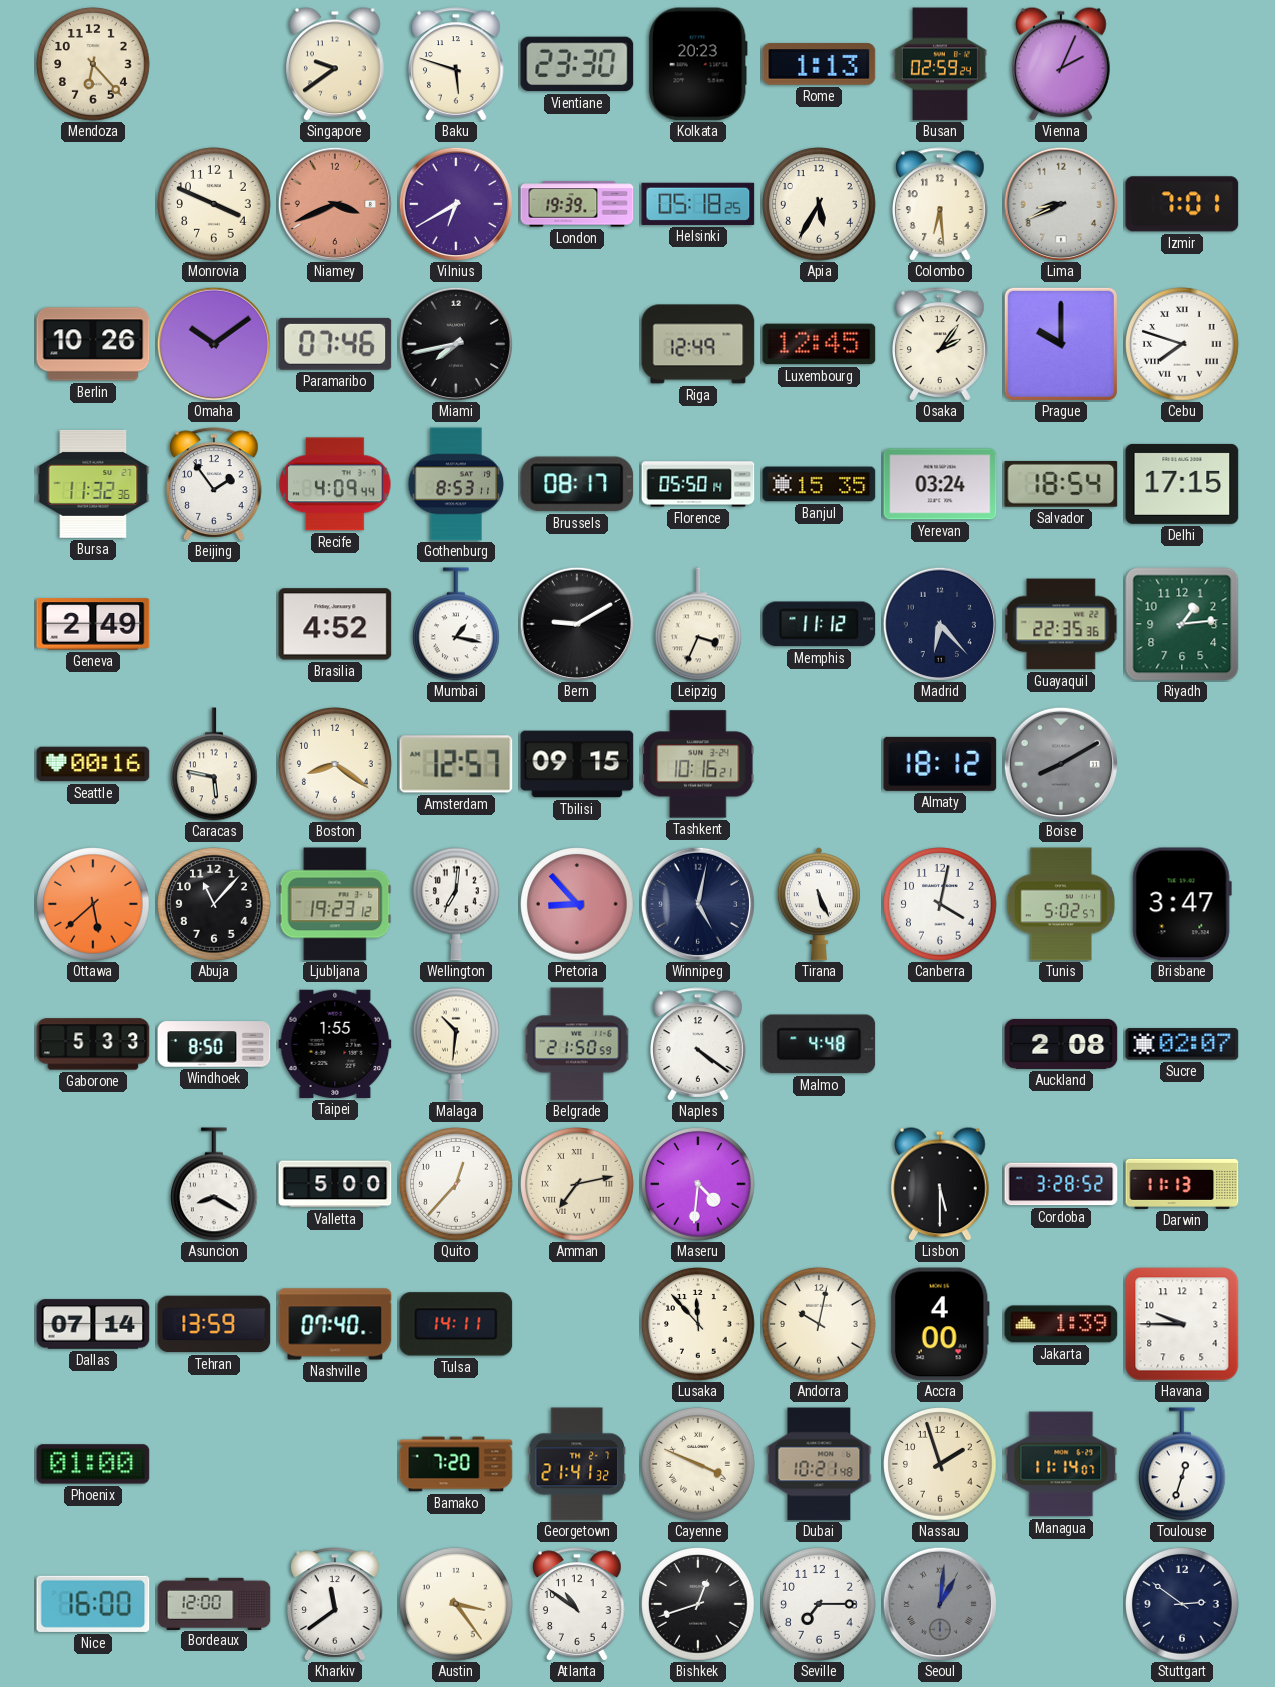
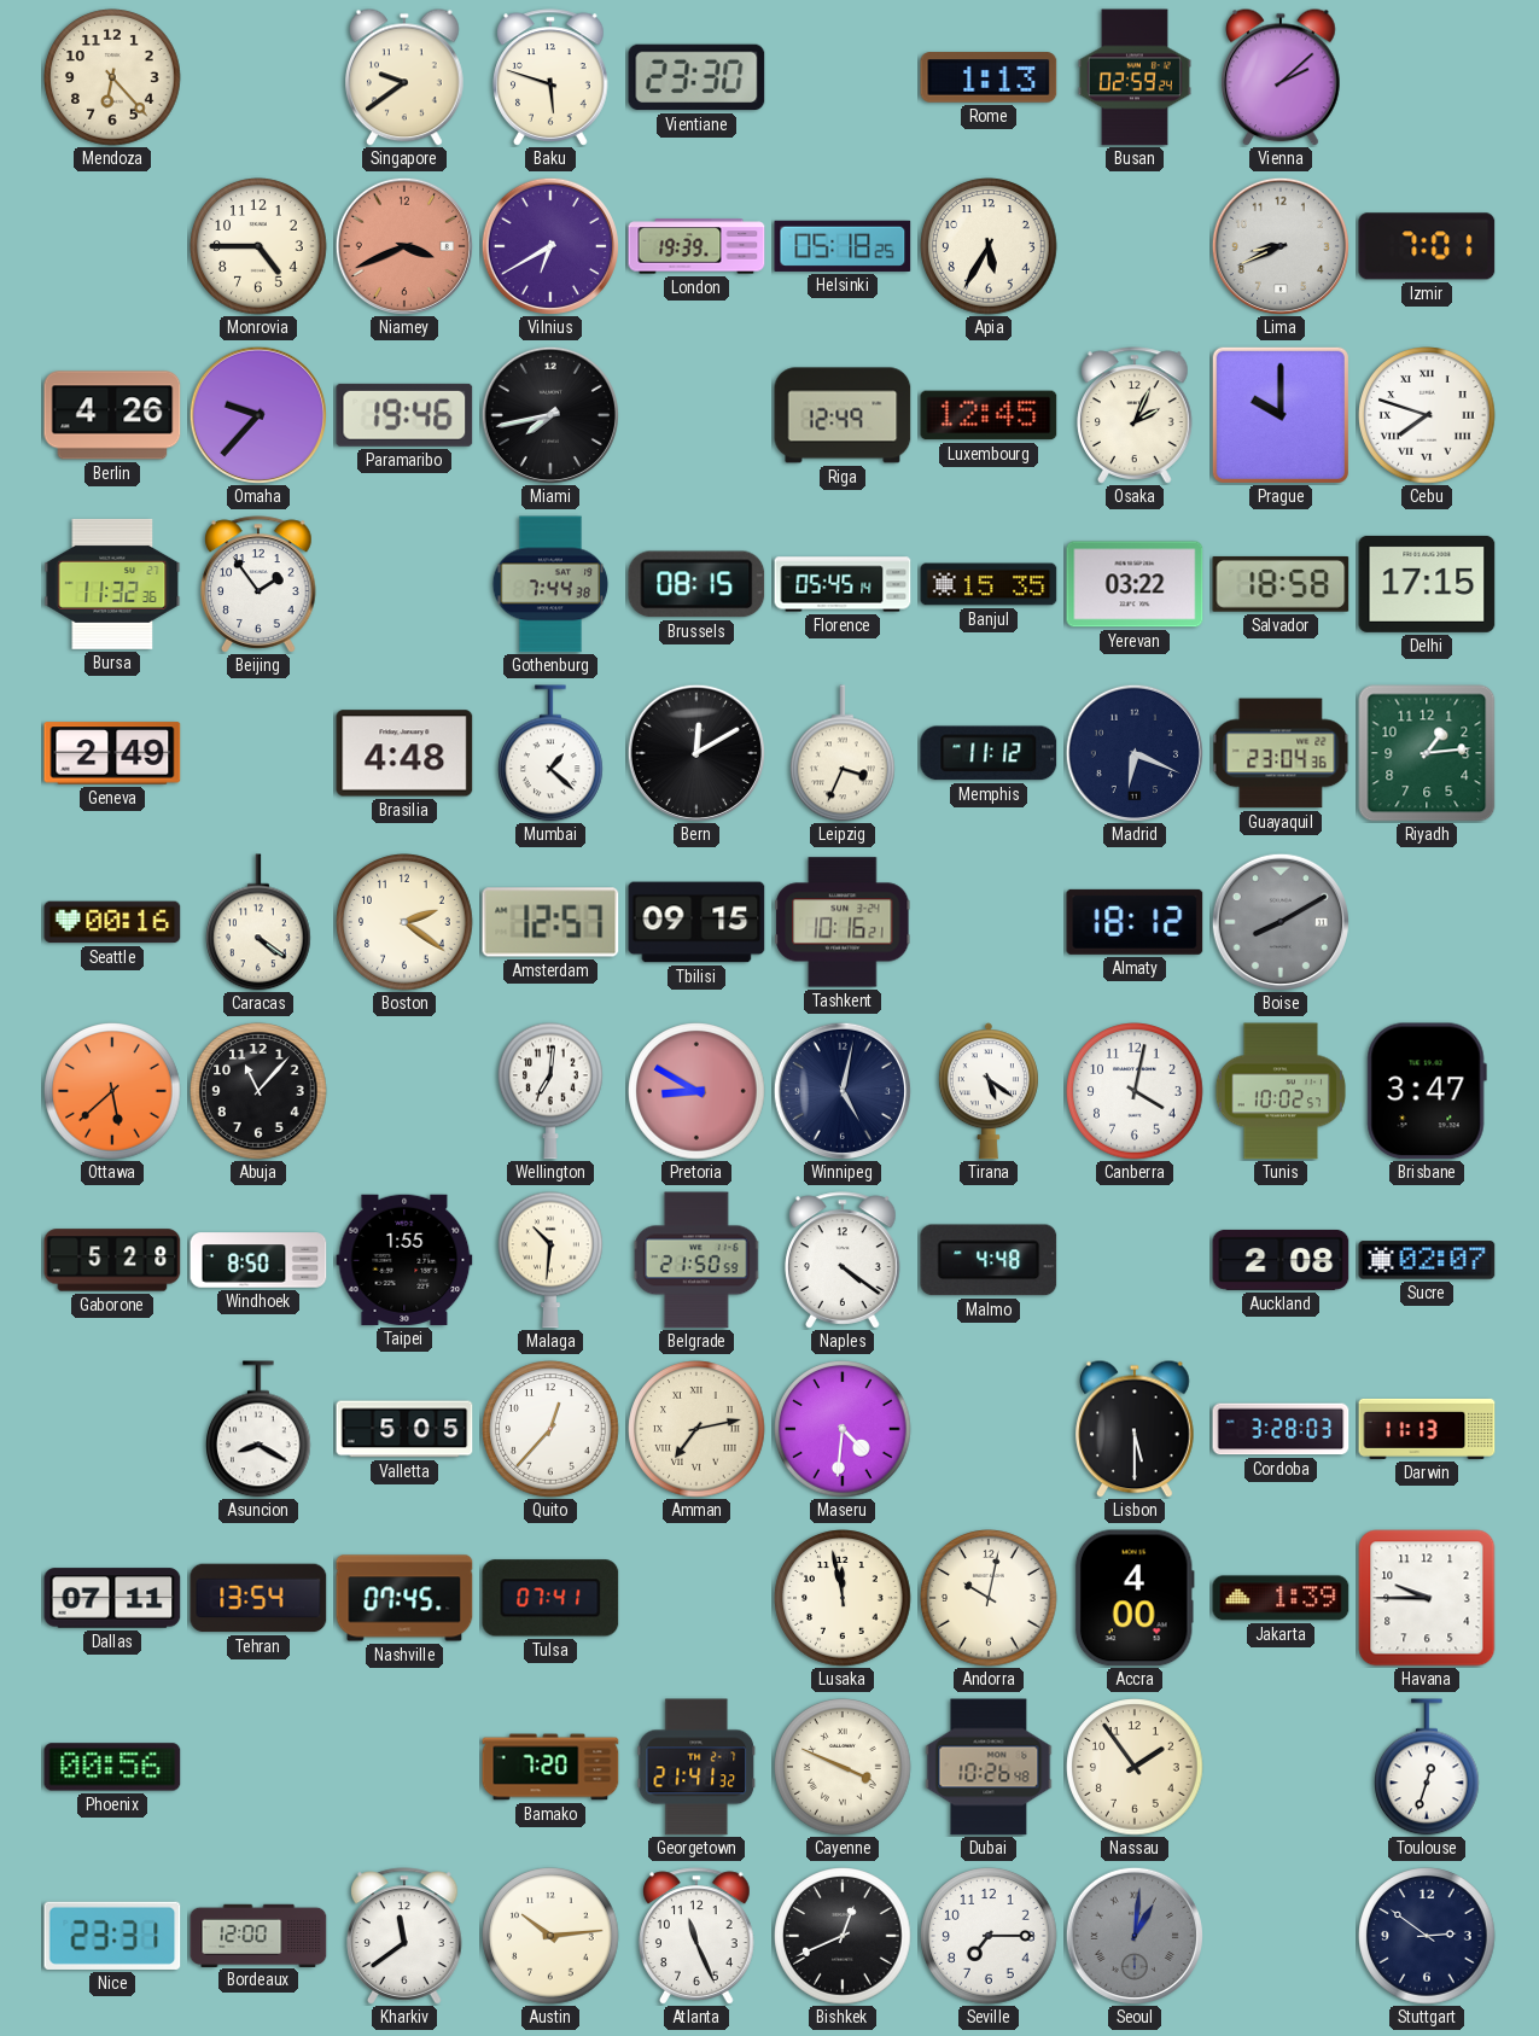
Kolkata: 20:23 -> none (698, 64)
Vienna: 2:04 -> 2:08 (1282, 77)
Monrovia: 3:49 -> 4:45 (258, 246)
Colombo: 6:29 -> none (940, 204)
Berlin: 10:26 -> 4:26 (112, 415)
Omaha: 10:09 -> 9:37 (257, 414)
Paramaribo: 07:46 -> 19:46 (404, 415)
Osaka: 2:06 -> 2:04 (1135, 415)
Recife: 4:09 -> none (335, 484)
Gothenburg: 8:53 -> 7:44 (550, 584)
Brussels: 08:17 -> 08:15 (696, 584)
Florence: 05:50 -> 05:45 (843, 584)
Yerevan: 03:24 -> 03:22 (1135, 584)
Salvador: 18:54 -> 18:58 (1281, 584)
Brasilia: 4:52 -> 4:48 (404, 753)
Mumbai: 1:17 -> 1:22 (552, 753)
Bern: 9:10 -> 12:10 (695, 752)
Madrid: 6:23 -> 6:19 (1133, 752)
Guayaquil: 22:35 -> 23:04 (1281, 753)
Caracas: 5:47 -> 4:21 (260, 922)
Boston: 8:21 -> 2:21 (404, 922)
Ljubljana: 19:23 -> none (335, 904)
Pretoria: 8:53 -> 8:50 (696, 1091)
Tirana: 5:26 -> 5:21 (989, 1091)
Tunis: 5:02 -> 10:02 (1281, 1091)
Gaborone: 5:33 -> 5:28 (112, 1260)
Valletta: 5:00 -> 5:05 (404, 1429)
Cordoba: 3:28:52 -> 3:28:03 (1281, 1429)
Dallas: 07:14 -> 07:11 (112, 1598)
Tehran: 13:59 -> 13:54 (258, 1598)
Nashville: 07:40 -> 07:45 (404, 1598)
Tulsa: 14:11 -> 07:41 (550, 1598)
Lusaka: 11:53 -> 11:58 (843, 1598)
Phoenix: 01:00 -> 00:56 (112, 1767)
Dubai: 10:21 -> 10:26 (989, 1767)
Nassau: 1:57 -> 1:54 (1135, 1767)
Managua: 11:14 -> none (1061, 1464)
Nice: 16:00 -> 23:31 (112, 1936)
Austin: 3:24 -> 10:14 (550, 1936)
Atlanta: 10:51 -> 11:26 (696, 1936)
Bishkek: 12:42 -> 12:41 (843, 1936)
